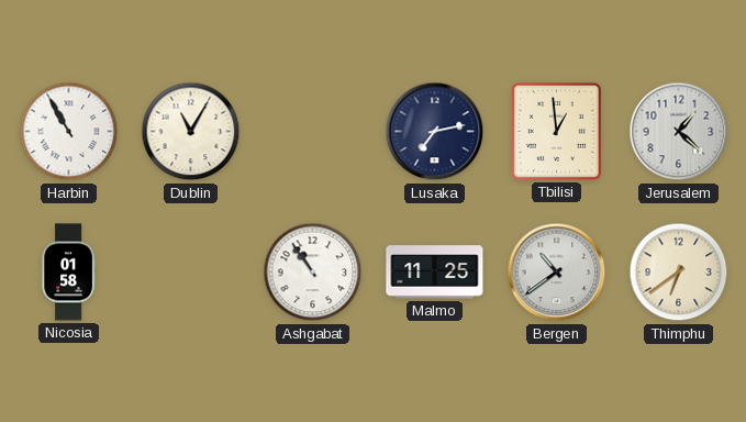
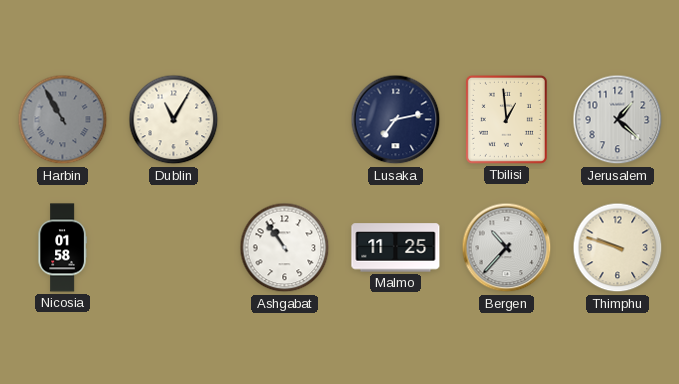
Harbin dial: white -> grey (63, 120)
Bergen: 10:39 -> 10:37 (507, 248)
Thimphu: 6:39 -> 9:48 (618, 248)
